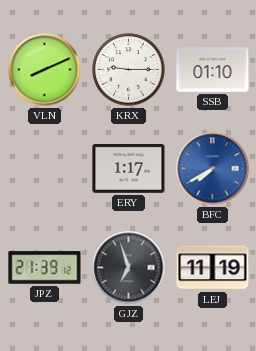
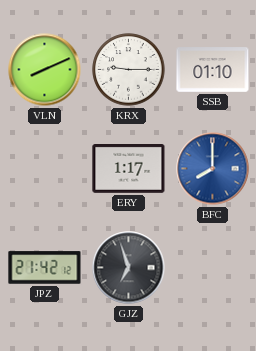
BFC: 7:40 -> 8:00 (213, 169)
JPZ: 21:39 -> 21:42 (45, 268)
LEJ: 11:19 -> none (213, 268)
